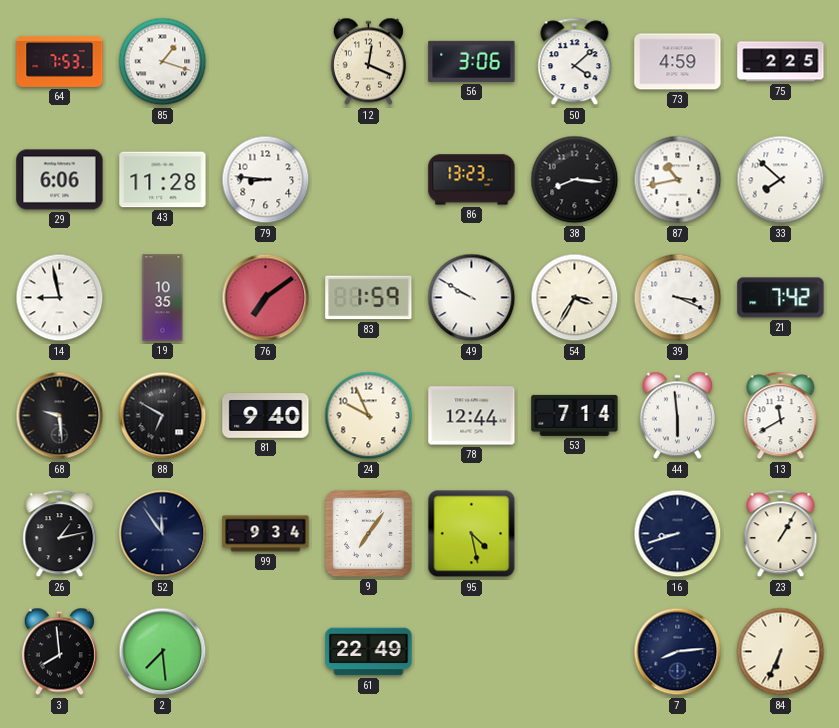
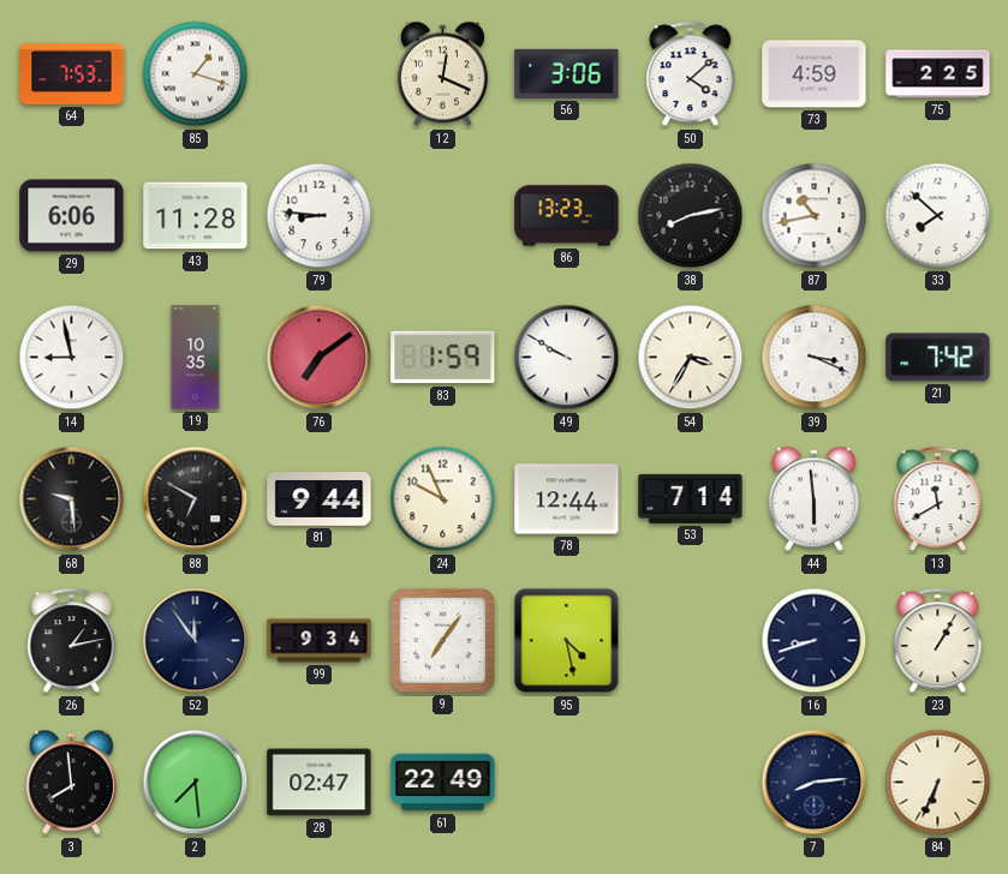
38: 8:16 -> 8:13 (691, 216)
81: 9:40 -> 9:44 (320, 499)
28: none -> 02:47 (320, 783)
